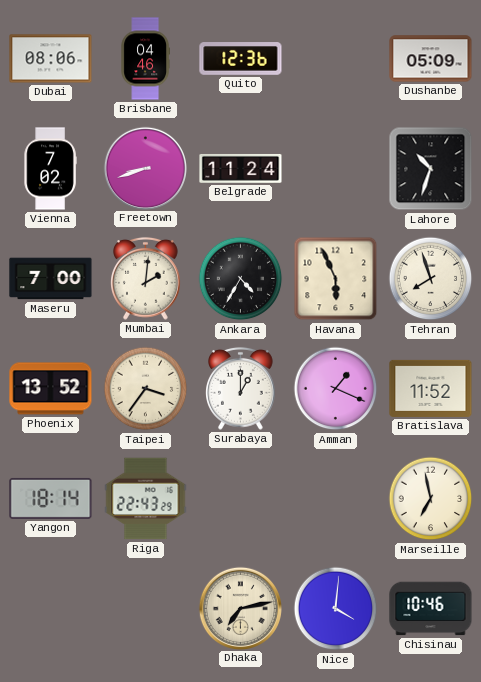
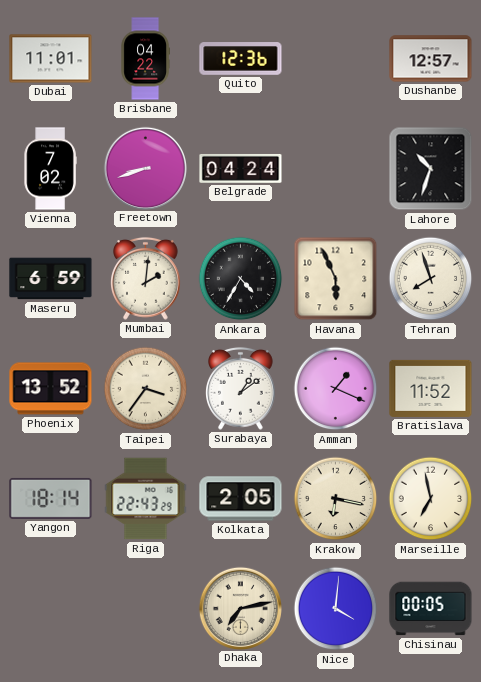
Dubai: 08:06 -> 11:01 (51, 59)
Brisbane: 04:46 -> 04:22 (145, 59)
Dushanbe: 05:09 -> 12:57 (431, 59)
Belgrade: 11:24 -> 04:24 (241, 168)
Maseru: 7:00 -> 6:59 (51, 279)
Surabaya: 1:00 -> 1:09 (241, 388)
Kolkata: none -> 2:05 (241, 499)
Krakow: none -> 6:17 (336, 499)
Chisinau: 10:46 -> 00:05 (431, 609)
